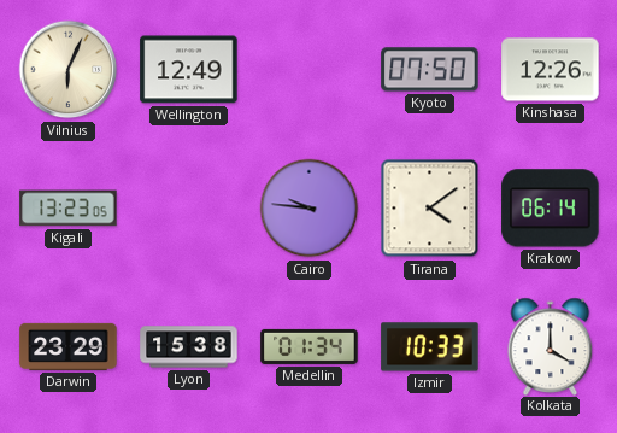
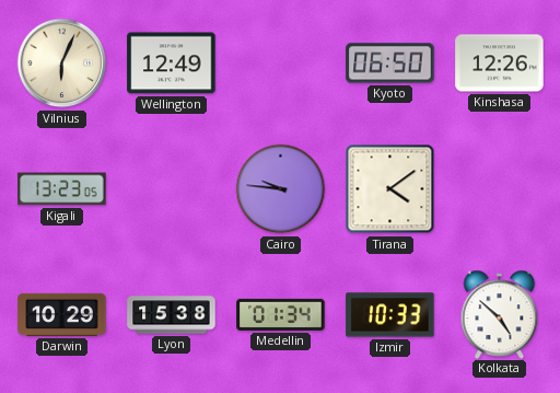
Kyoto: 07:50 -> 06:50 (390, 63)
Krakow: 06:14 -> none (551, 209)
Darwin: 23:29 -> 10:29 (62, 314)
Kolkata: 4:00 -> 4:52 (500, 314)
